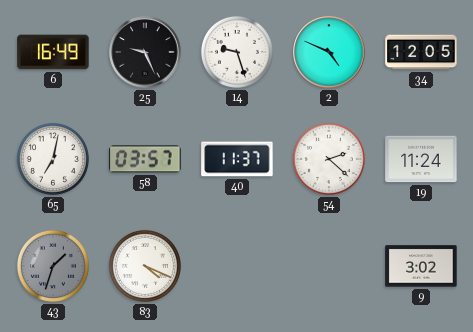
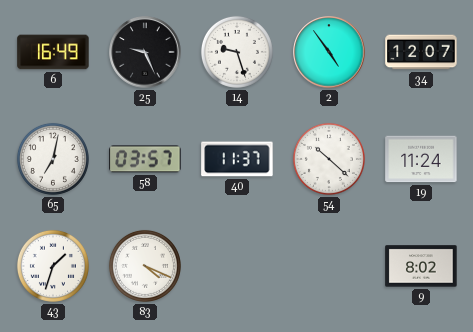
2: 4:49 -> 4:54 (329, 52)
34: 12:05 -> 12:07 (421, 52)
54: 2:22 -> 10:22 (329, 159)
43 dial: grey -> white (53, 266)
9: 3:02 -> 8:02 (421, 266)
